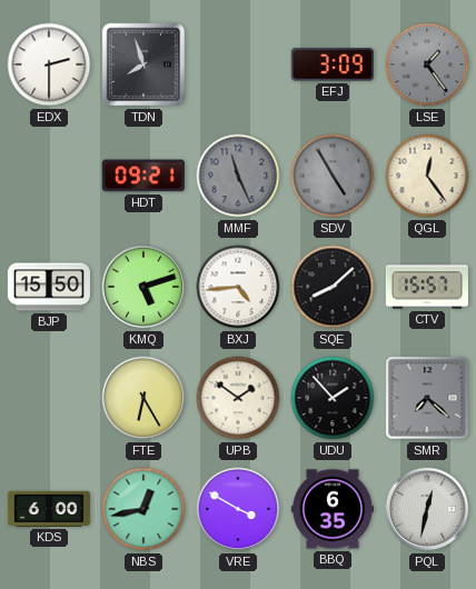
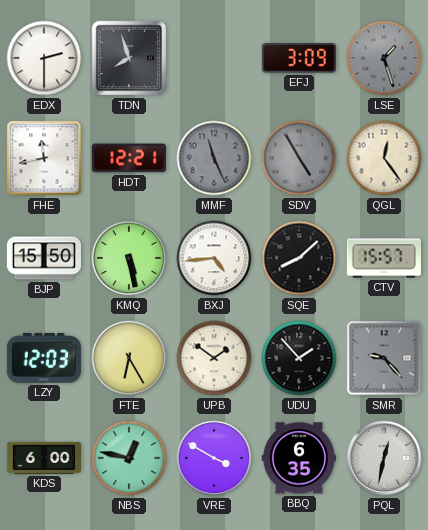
LSE: 1:24 -> 1:27 (384, 58)
FHE: none -> 11:43 (44, 158)
HDT: 09:21 -> 12:21 (129, 158)
KMQ: 5:12 -> 5:28 (129, 258)
LZY: none -> 12:03 (44, 358)
SMR: 7:22 -> 9:23 (384, 358)
NBS: 12:43 -> 12:47 (129, 458)
